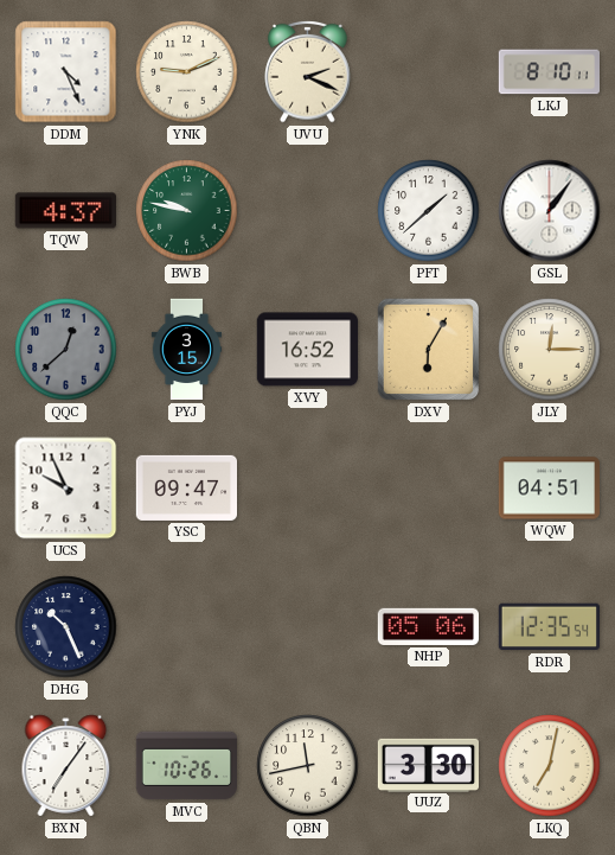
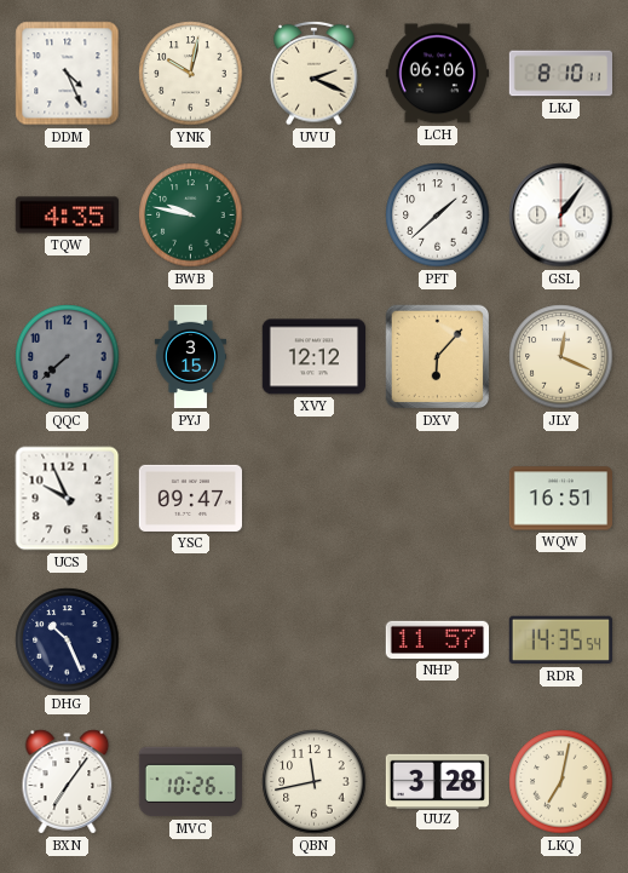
YNK: 9:11 -> 10:02 (191, 74)
LCH: none -> 06:06 (437, 74)
TQW: 4:37 -> 4:35 (67, 216)
QQC: 12:38 -> 7:38 (68, 357)
XVY: 16:52 -> 12:12 (313, 357)
DXV: 6:05 -> 6:07 (438, 357)
JLY: 12:15 -> 12:19 (561, 357)
WQW: 04:51 -> 16:51 (560, 499)
NHP: 05:06 -> 11:57 (437, 639)
RDR: 12:35 -> 14:35 (560, 641)
UUZ: 3:30 -> 3:28 (437, 781)
